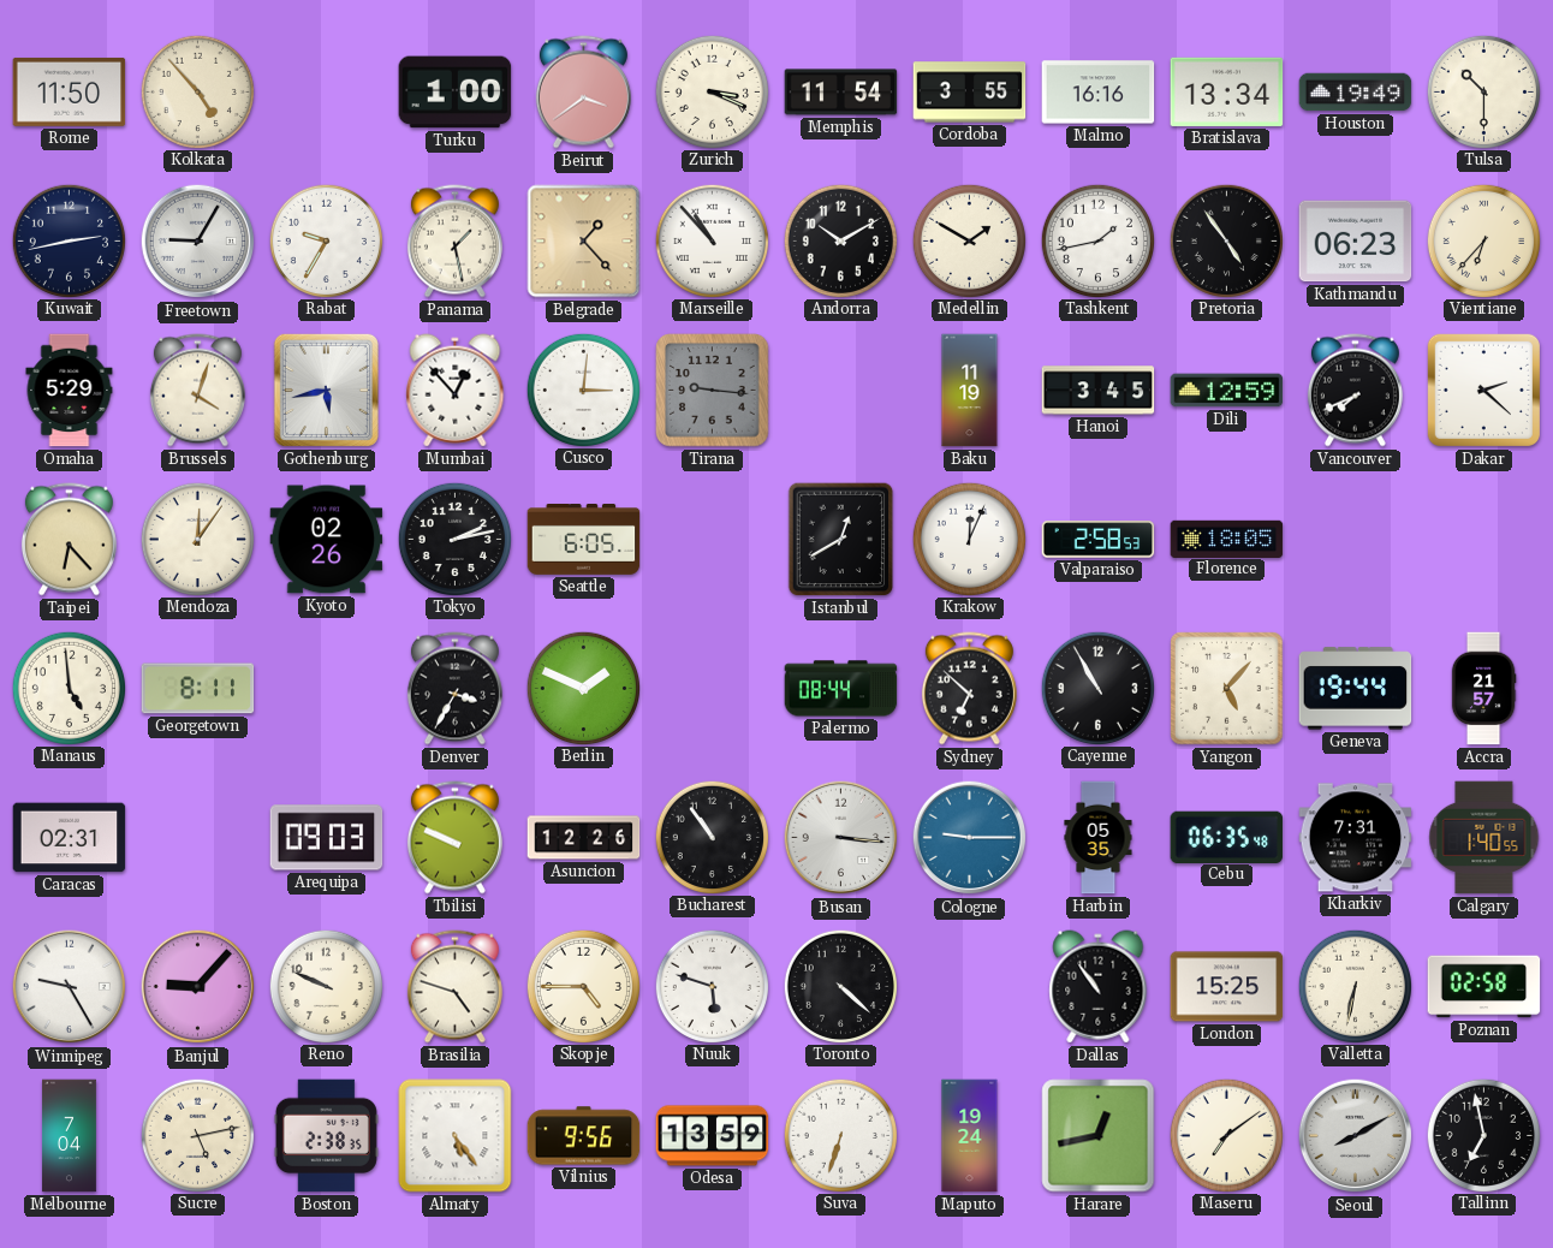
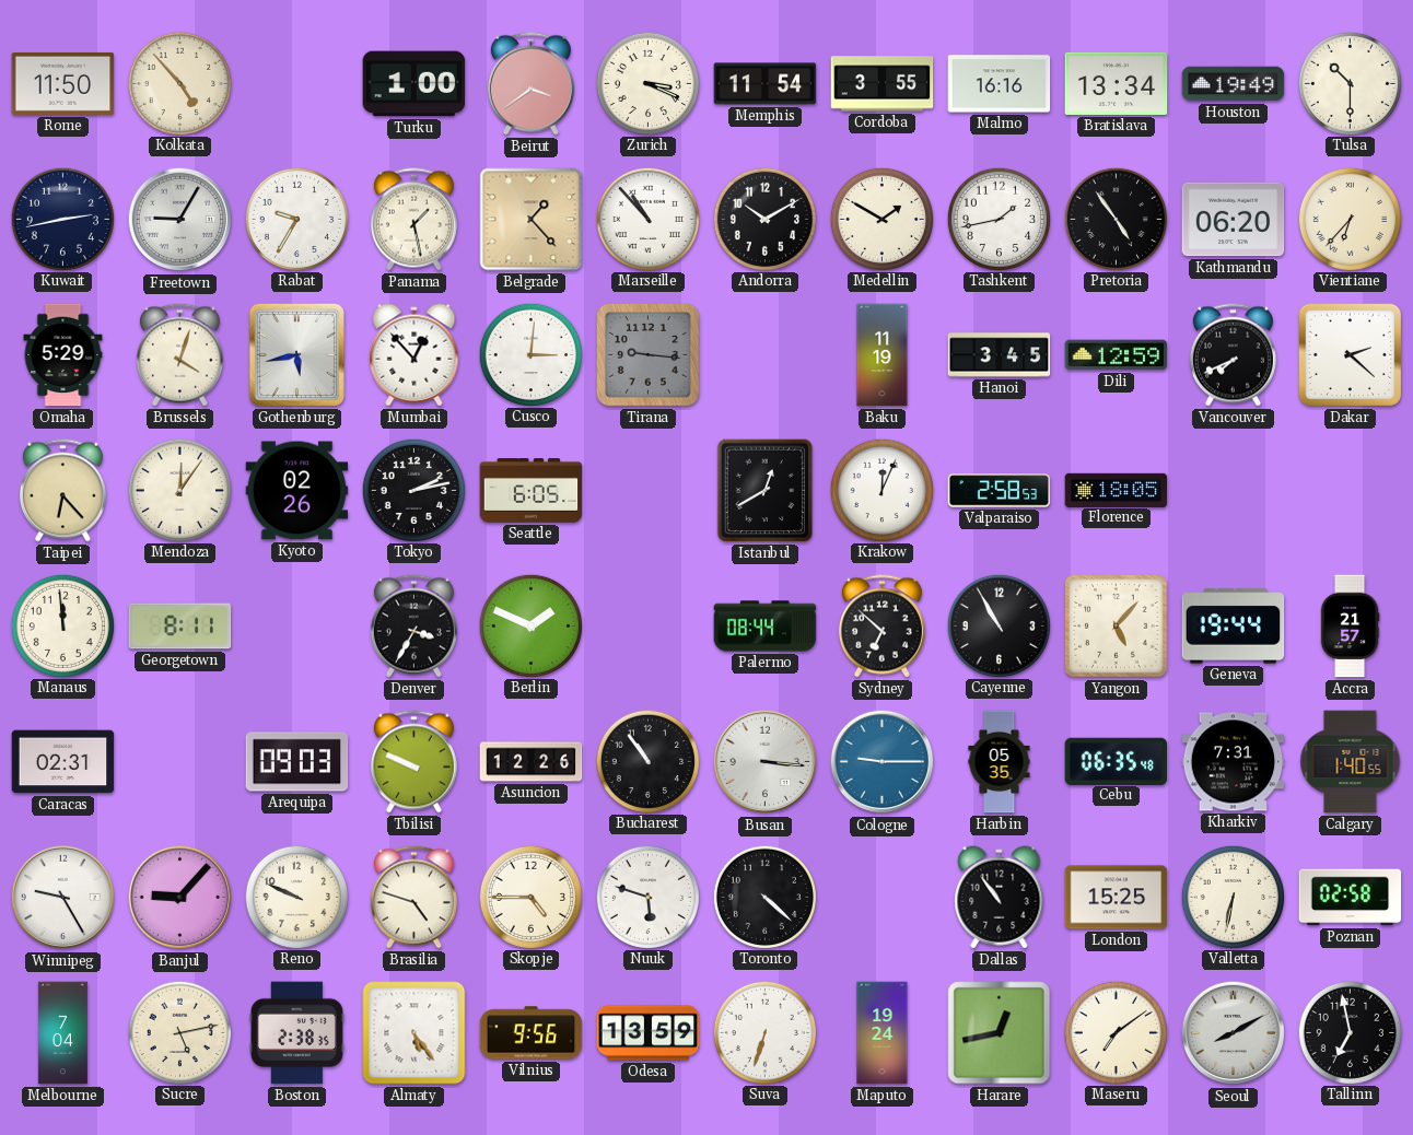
Kathmandu: 06:23 -> 06:20 (1234, 220)
Manaus: 4:59 -> 11:59 (62, 625)
